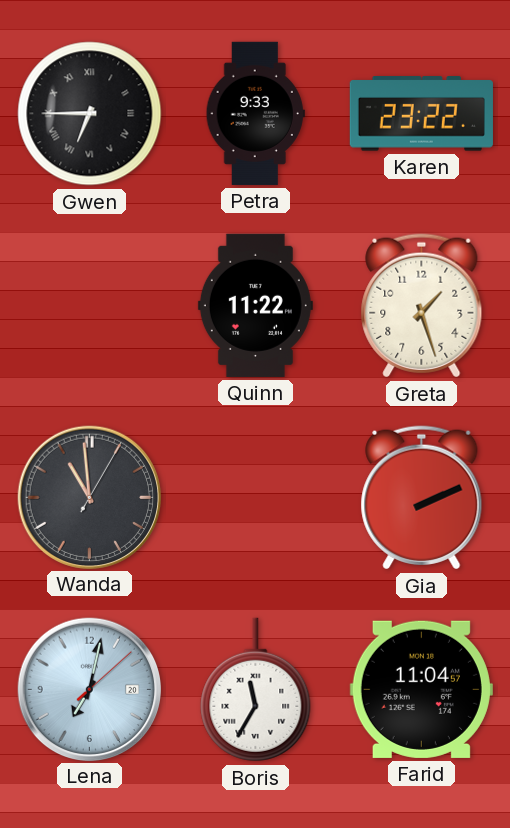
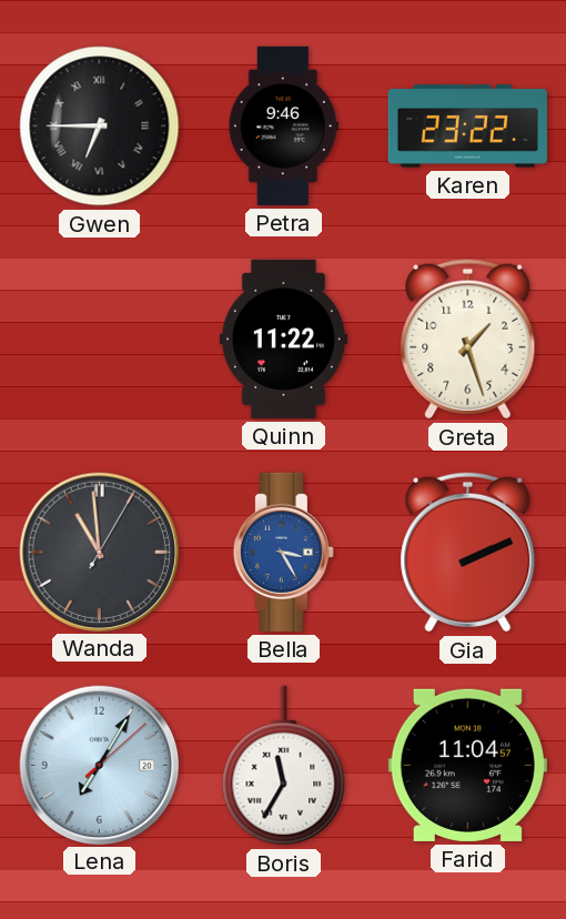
Petra: 9:33 -> 9:46 (283, 125)
Bella: none -> 3:25 (283, 552)
Lena: 7:02 -> 7:05 (99, 765)
